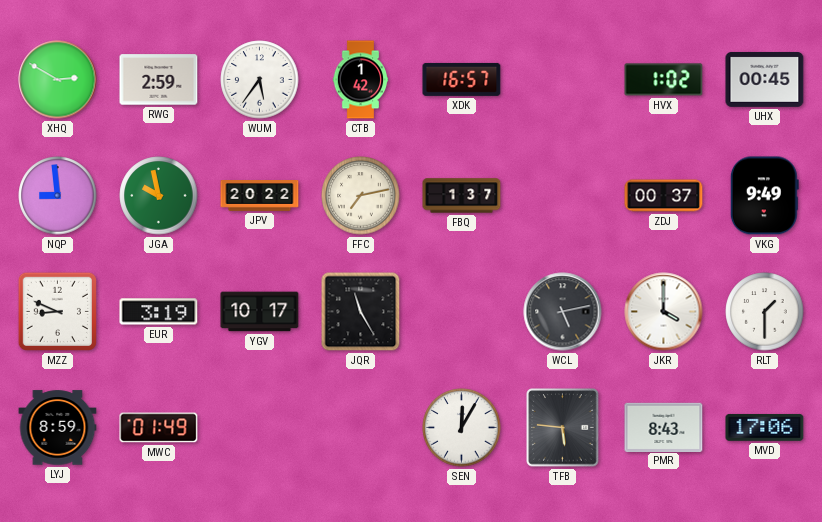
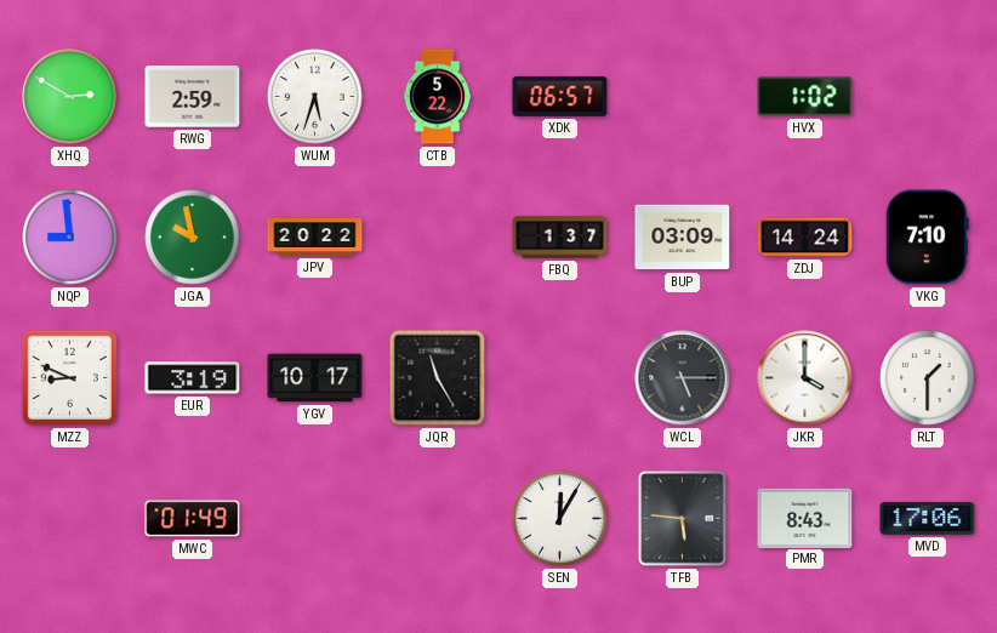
WUM: 5:36 -> 5:33 (315, 97)
CTB: 1:42 -> 5:22 (438, 97)
XDK: 16:57 -> 06:57 (560, 96)
UHX: 00:45 -> none (765, 80)
FFC: 7:13 -> none (361, 196)
BUP: none -> 03:09 (683, 238)
ZDJ: 00:37 -> 14:24 (805, 238)
VKG: 9:49 -> 7:10 (927, 238)
WCL: 5:13 -> 5:15 (683, 378)
LYJ: 8:59 -> none (58, 428)
